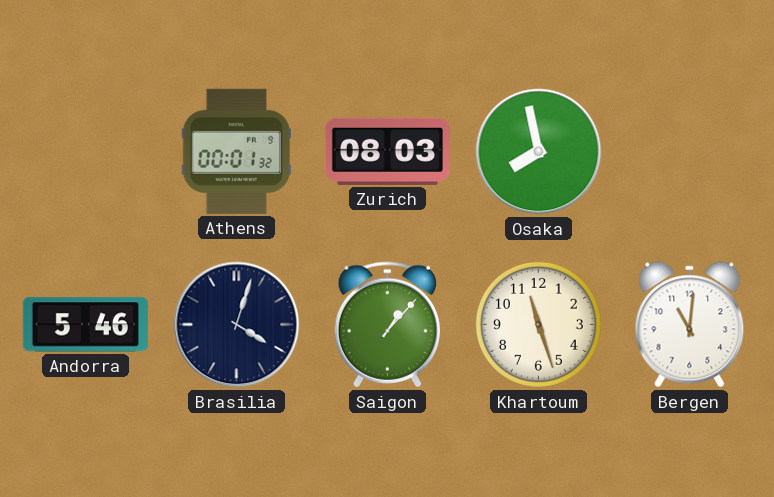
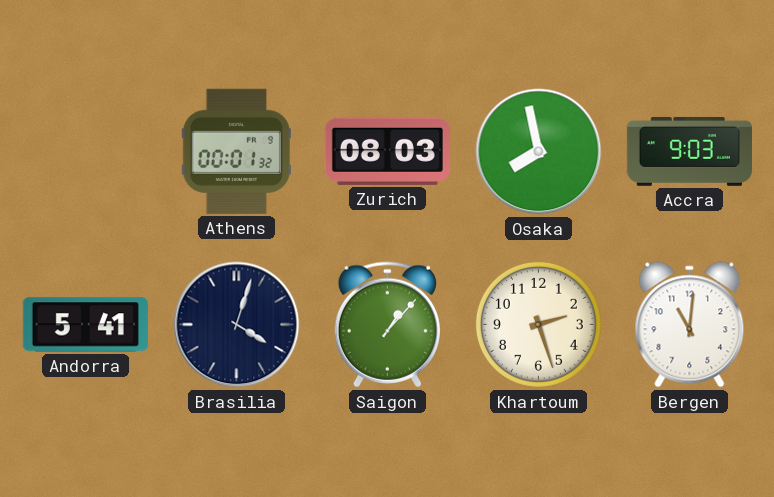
Accra: none -> 9:03 (689, 151)
Andorra: 5:46 -> 5:41 (85, 325)
Khartoum: 11:27 -> 2:27 (538, 324)
